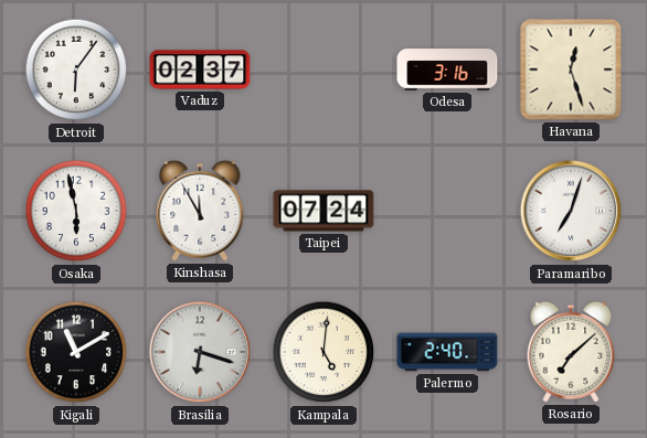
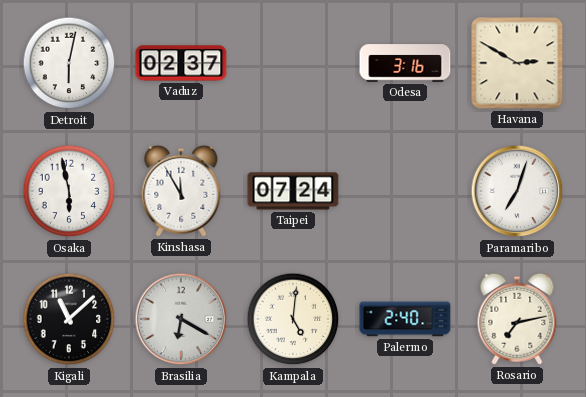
Detroit: 6:06 -> 6:02 (69, 63)
Havana: 12:27 -> 2:50 (517, 63)
Kigali: 11:10 -> 11:08 (69, 319)
Brasilia: 6:18 -> 6:20 (181, 319)
Rosario: 7:08 -> 7:13 (517, 319)
